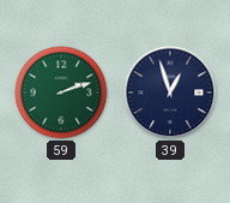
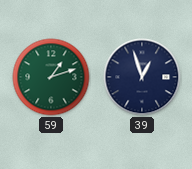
59: 2:12 -> 1:12 (51, 77)
